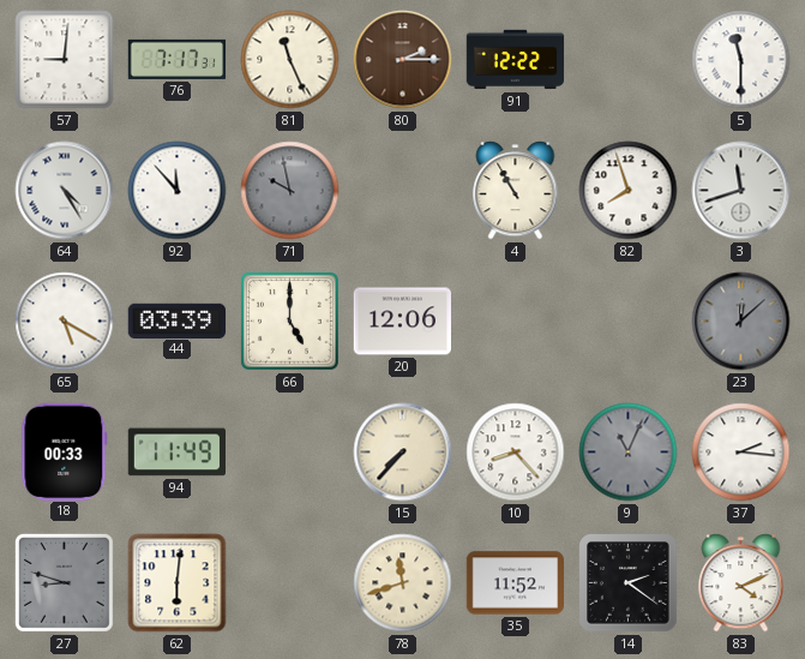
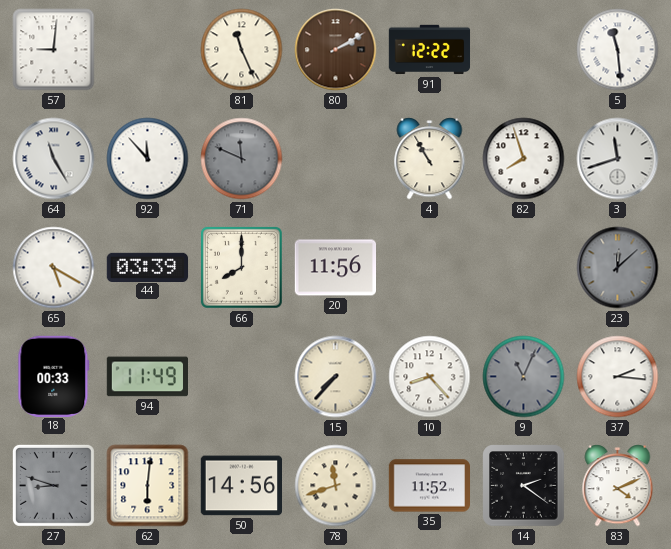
76: 7:17 -> none (178, 59)
80: 2:15 -> 2:10 (336, 50)
5: 11:30 -> 11:29 (618, 50)
64: 4:25 -> 11:25 (54, 159)
71: 9:58 -> 11:49 (242, 159)
66: 5:00 -> 8:00 (241, 267)
20: 12:06 -> 11:56 (336, 268)
50: none -> 14:56 (241, 486)
